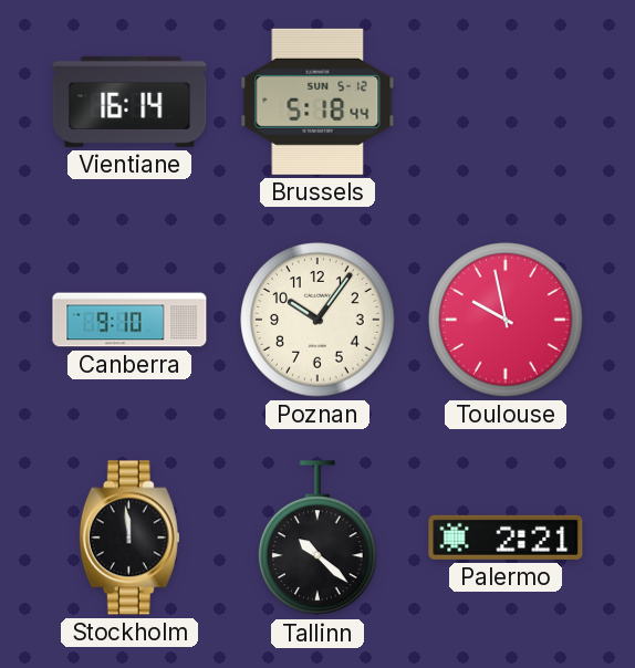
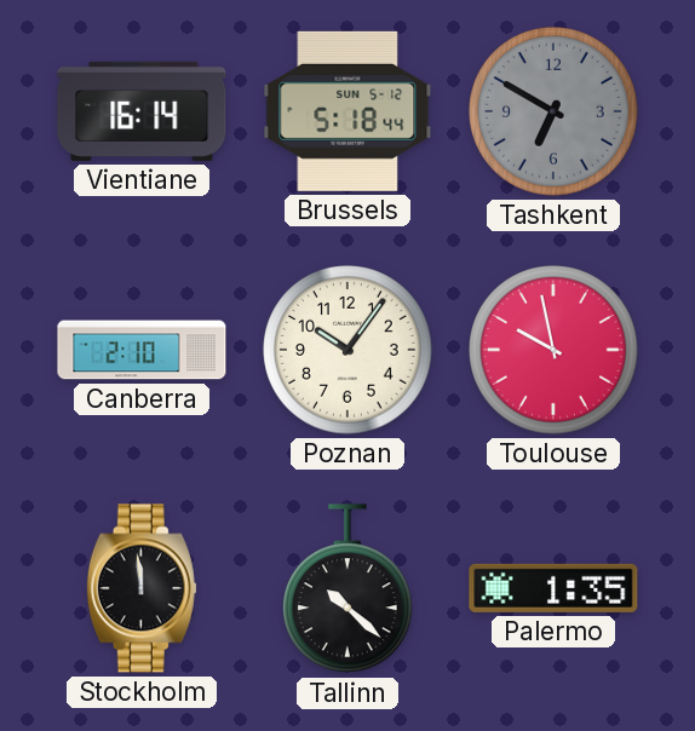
Tashkent: none -> 6:50 (553, 111)
Canberra: 9:10 -> 2:10 (142, 350)
Palermo: 2:21 -> 1:35 (553, 588)
